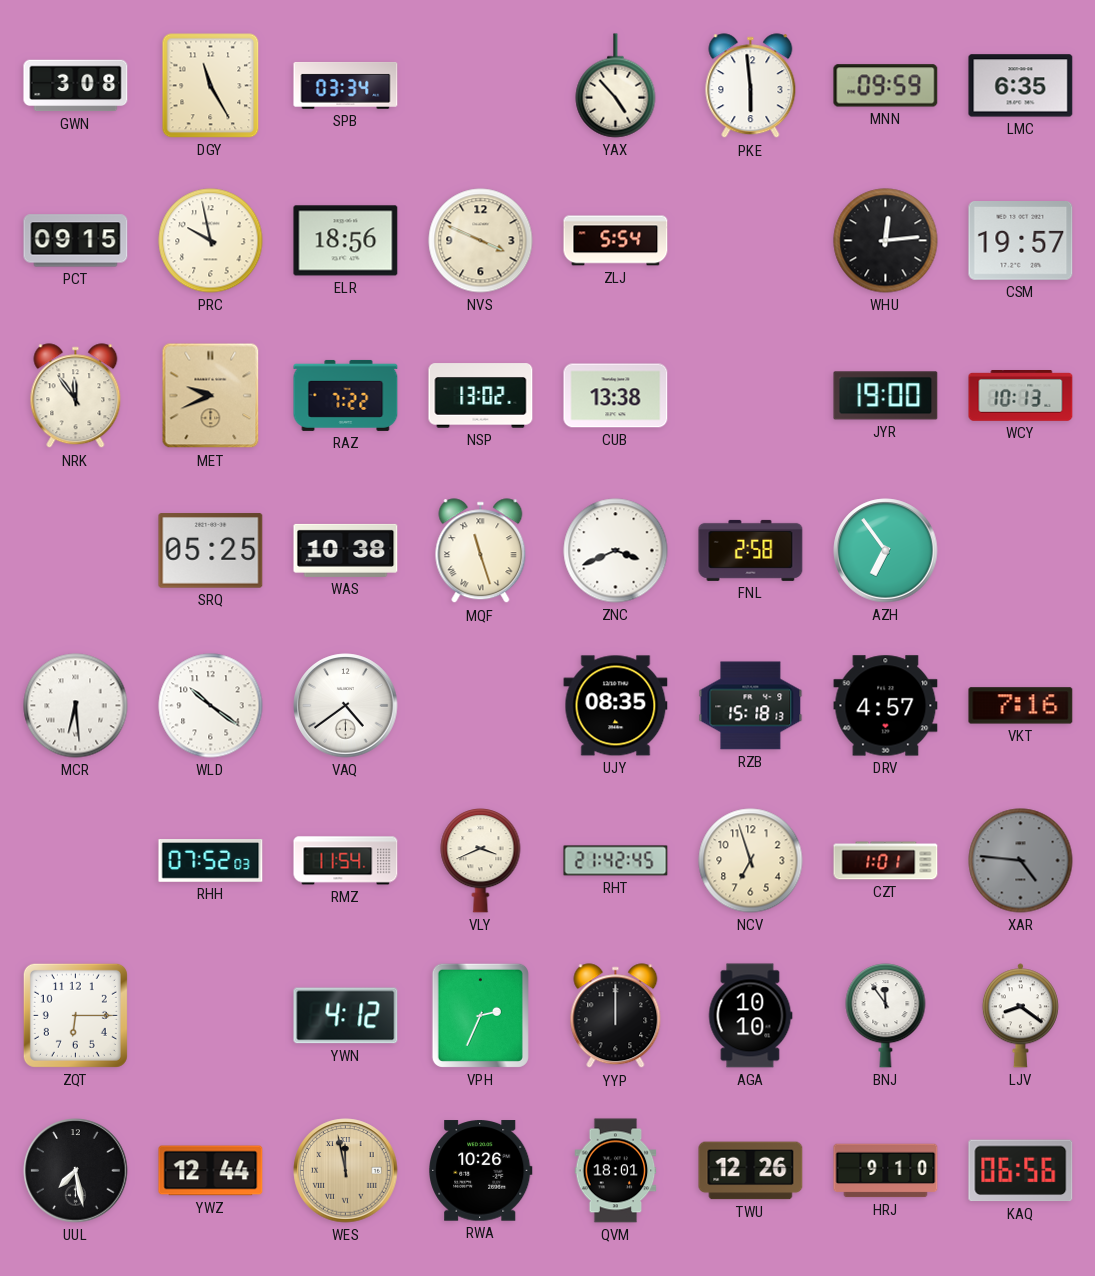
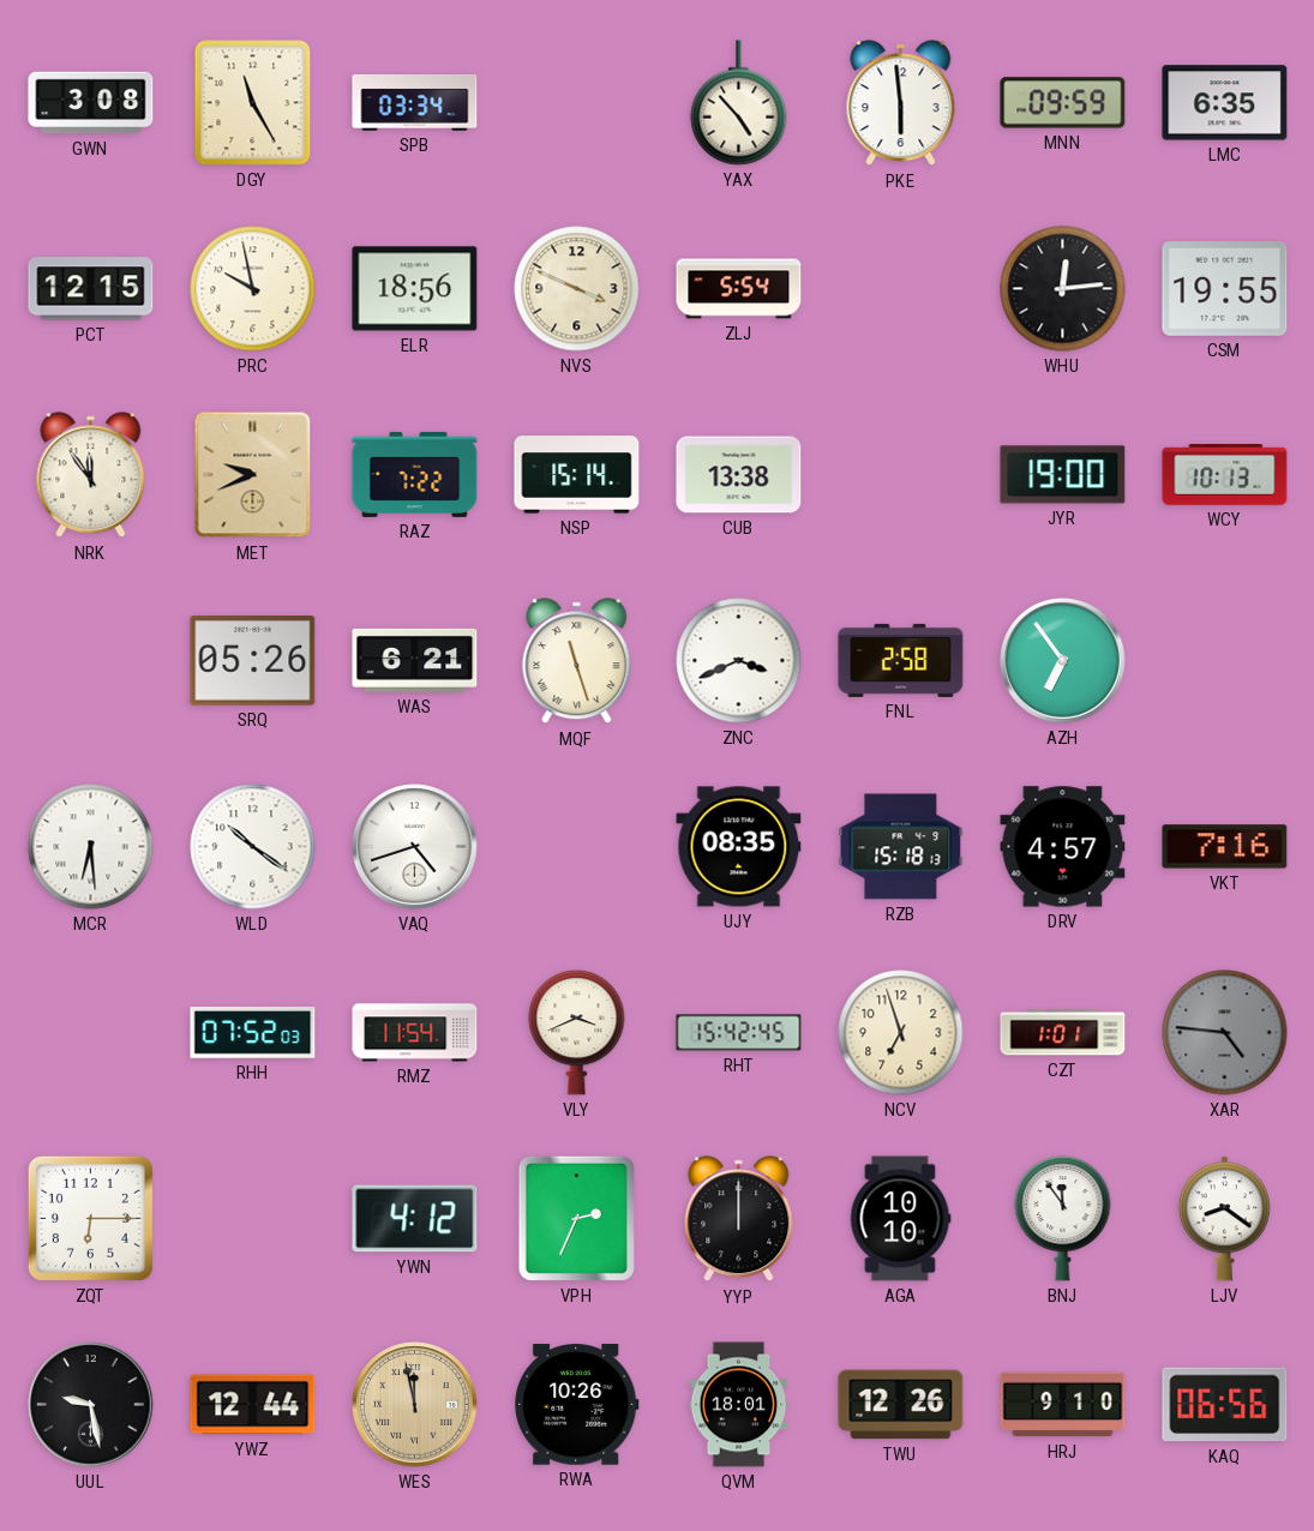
PCT: 09:15 -> 12:15 (91, 289)
CSM: 19:57 -> 19:55 (1225, 289)
NSP: 13:02 -> 15:14 (577, 475)
SRQ: 05:25 -> 05:26 (253, 661)
WAS: 10:38 -> 6:21 (415, 660)
VAQ: 4:39 -> 4:42 (415, 847)
RHT: 21:42 -> 15:42 (739, 1033)
UUL: 7:28 -> 9:28 (91, 1405)
